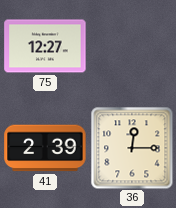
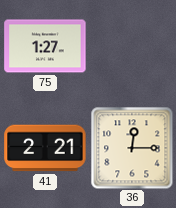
75: 12:27 -> 1:27 (45, 46)
41: 2:39 -> 2:21 (45, 148)
